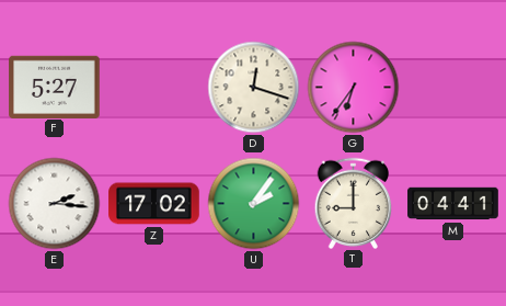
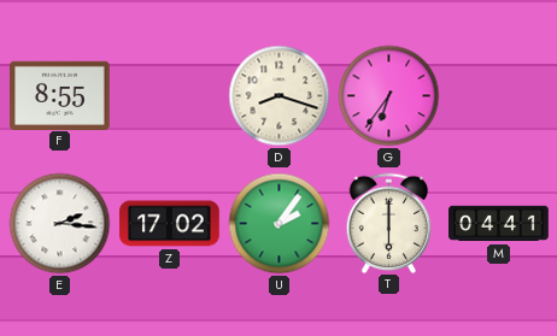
F: 5:27 -> 8:55 (60, 95)
D: 12:18 -> 8:18 (280, 96)
T: 9:00 -> 6:00 (389, 223)
